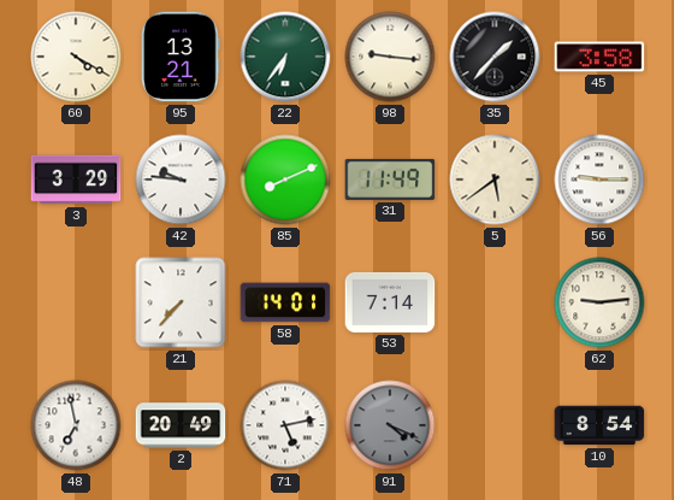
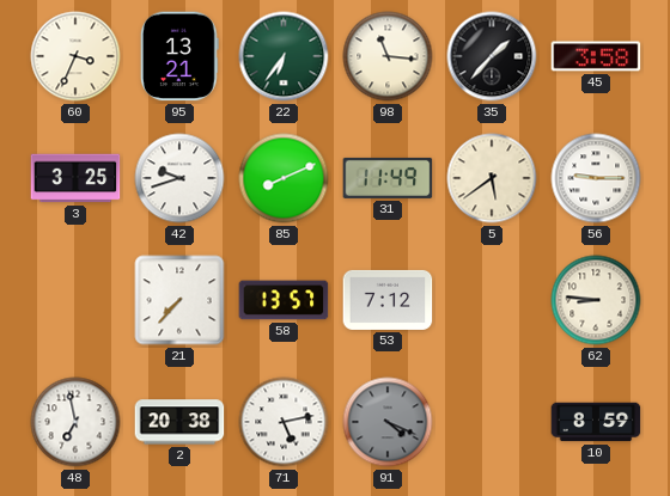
60: 4:20 -> 3:34 (75, 56)
98: 9:16 -> 11:16 (388, 56)
3: 3:29 -> 3:25 (75, 178)
42: 9:46 -> 9:42 (179, 178)
58: 14:01 -> 13:57 (284, 300)
53: 7:14 -> 7:12 (388, 300)
62: 9:14 -> 8:46 (596, 300)
2: 20:49 -> 20:38 (179, 422)
10: 8:54 -> 8:59 (596, 422)
